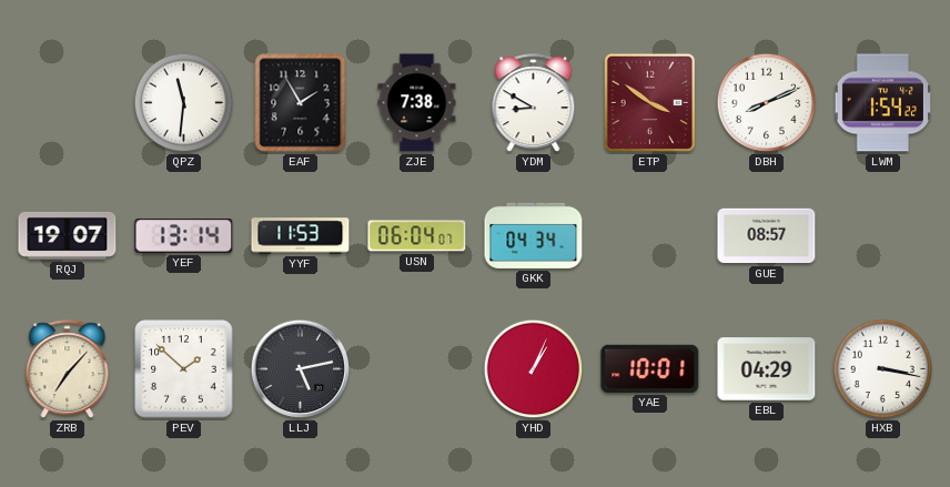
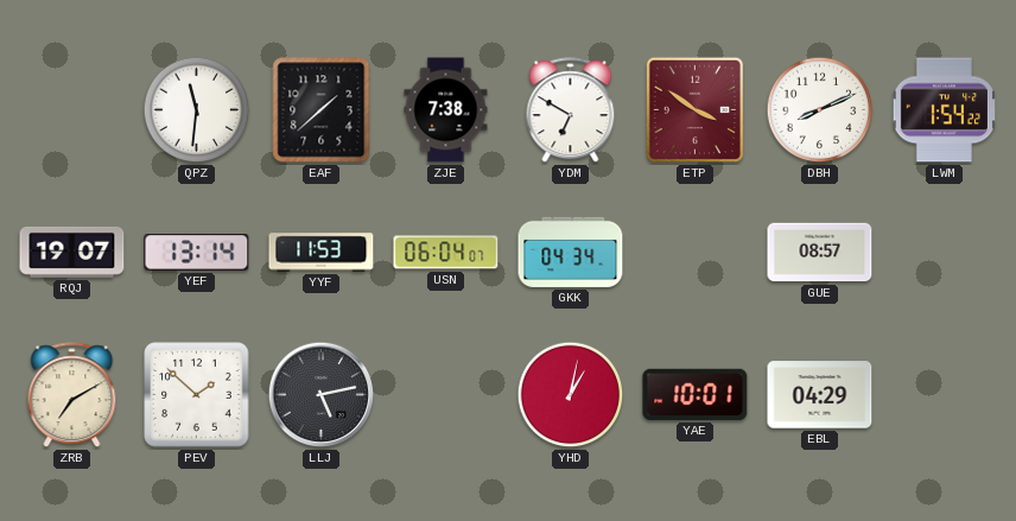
EAF: 1:55 -> 1:38 (322, 110)
YDM: 8:50 -> 6:50 (571, 110)
ZRB: 7:07 -> 7:10 (72, 395)
YHD: 1:04 -> 1:02 (571, 395)
HXB: 3:17 -> none (883, 369)
